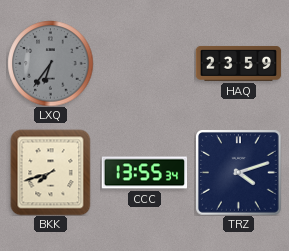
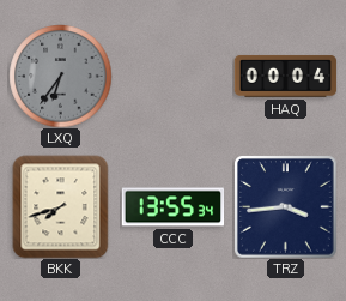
HAQ: 23:59 -> 00:04 (285, 76)
TRZ: 4:12 -> 3:44 (286, 207)
